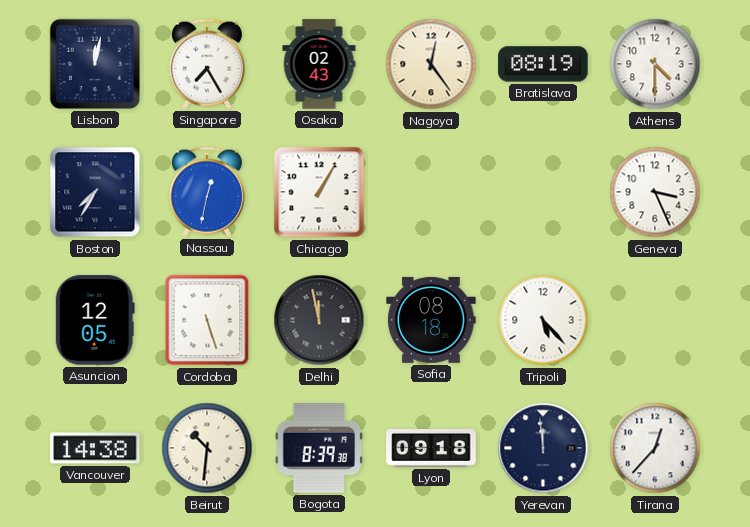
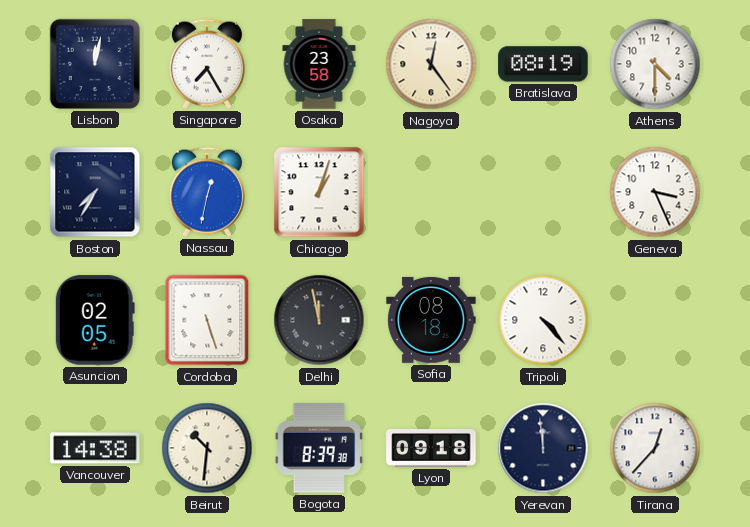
Osaka: 02:43 -> 23:58 (319, 64)
Chicago: 1:05 -> 1:03 (319, 192)
Asuncion: 12:05 -> 02:05 (95, 320)
Tripoli: 5:23 -> 4:23 (543, 320)
